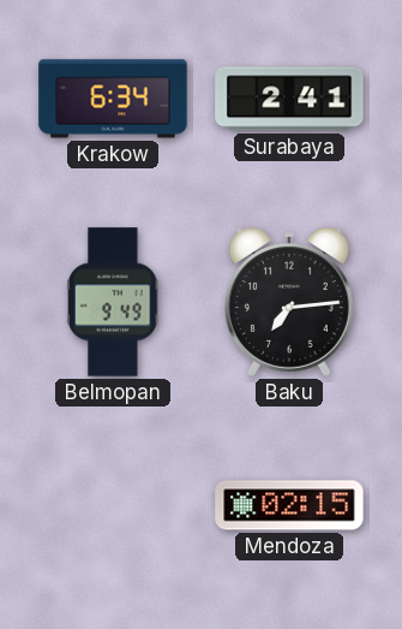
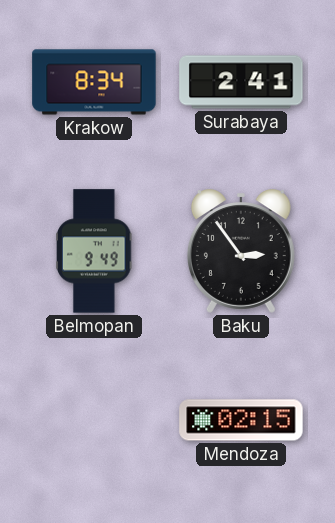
Krakow: 6:34 -> 8:34 (94, 82)
Baku: 7:14 -> 2:54 (241, 251)
